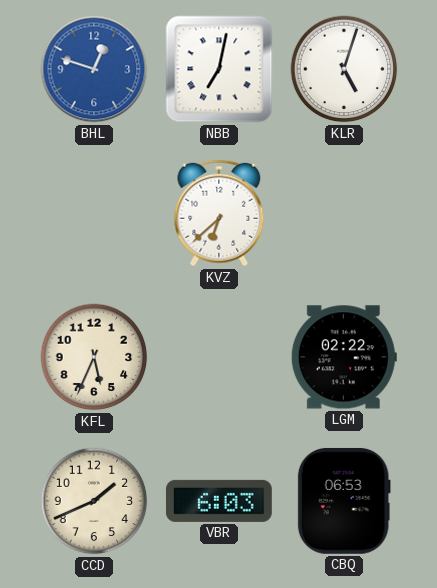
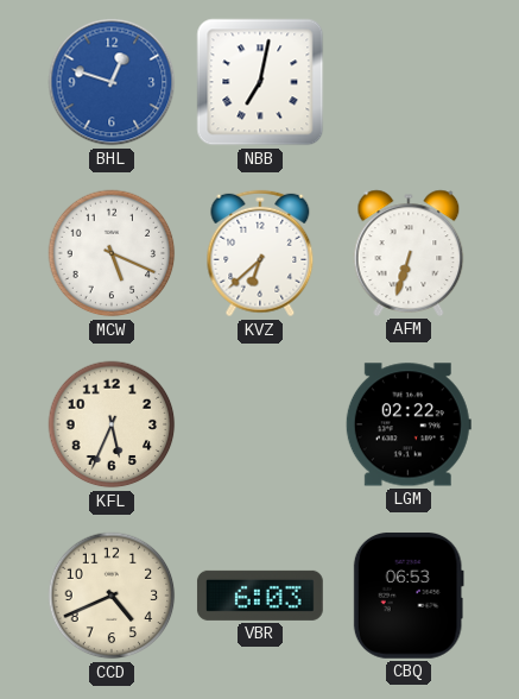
KLR: 5:03 -> none (344, 69)
MCW: none -> 5:19 (112, 253)
AFM: none -> 6:33 (409, 253)
CCD: 1:41 -> 4:41 (112, 596)
